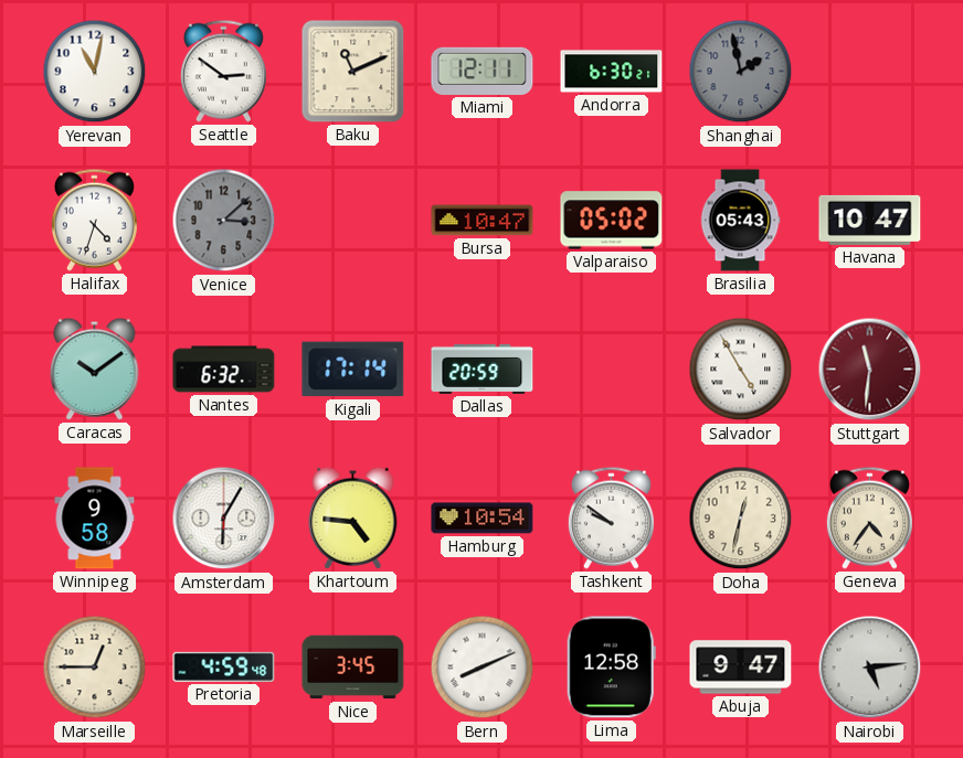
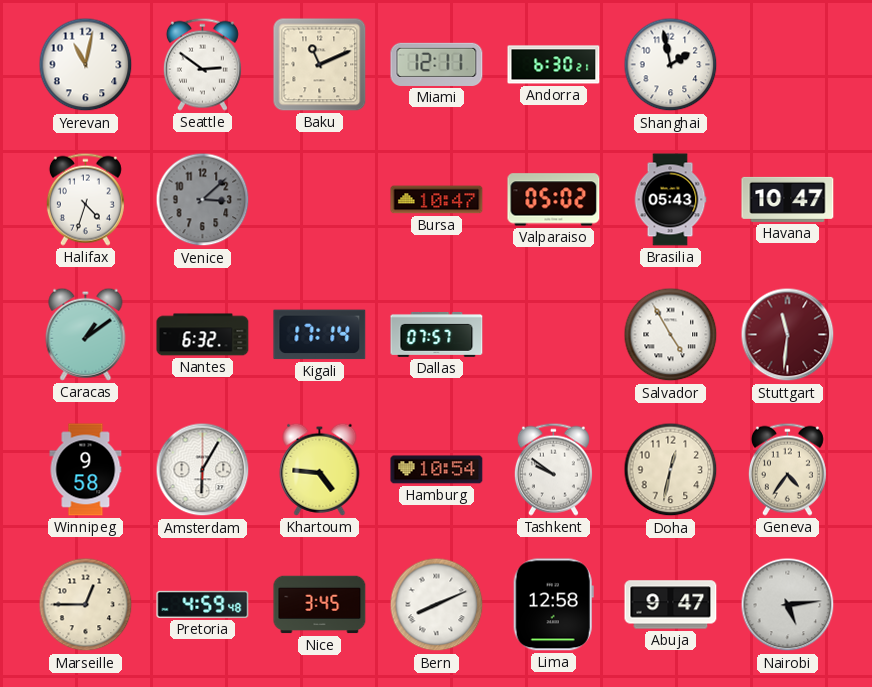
Shanghai dial: grey -> white (671, 65)
Caracas: 10:09 -> 1:09 (86, 334)
Dallas: 20:59 -> 07:57 (437, 334)
